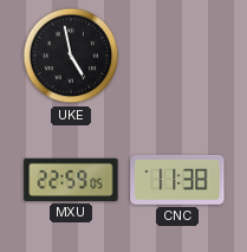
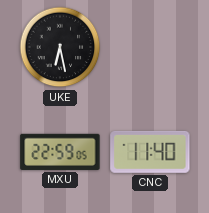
UKE: 4:58 -> 6:28 (60, 47)
CNC: 11:38 -> 11:40 (150, 152)
